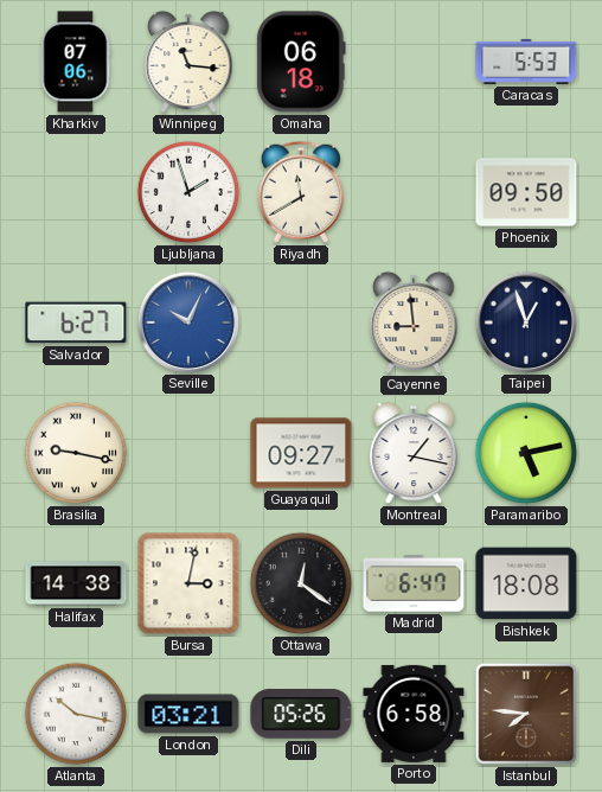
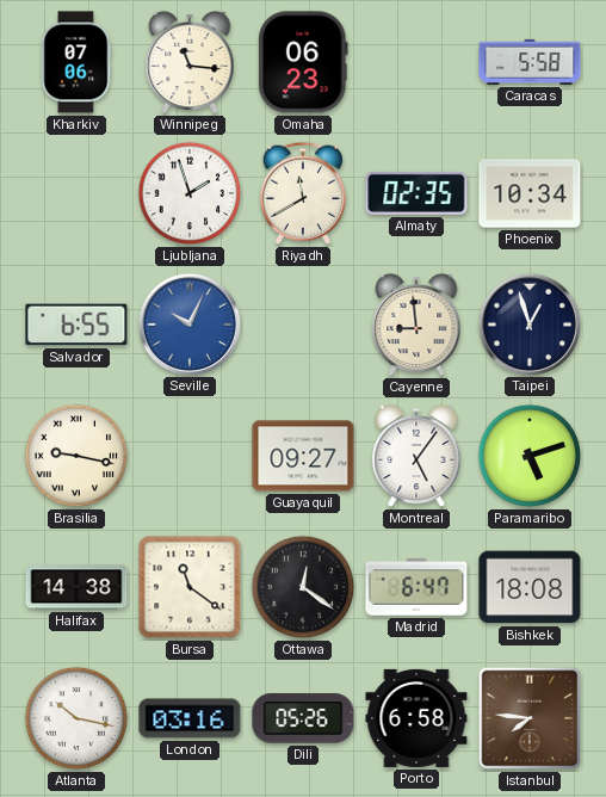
Omaha: 06:18 -> 06:23 (304, 62)
Caracas: 5:53 -> 5:58 (530, 62)
Almaty: none -> 02:35 (416, 193)
Phoenix: 09:50 -> 10:34 (530, 193)
Salvador: 6:27 -> 6:55 (76, 325)
Montreal: 1:17 -> 5:06 (416, 456)
Paramaribo: 5:13 -> 5:12 (530, 456)
Bursa: 3:02 -> 11:21 (190, 587)
London: 03:21 -> 03:16 (190, 718)
